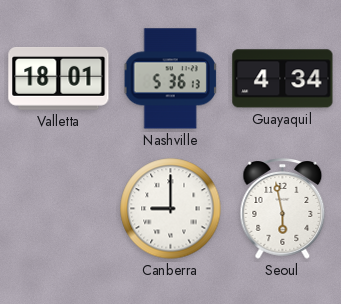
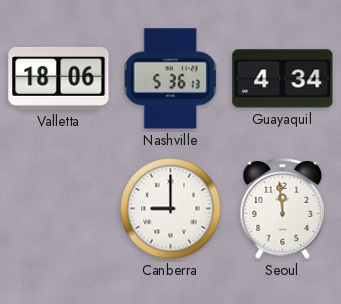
Valletta: 18:01 -> 18:06 (59, 79)
Seoul: 5:58 -> 11:59 (283, 209)
